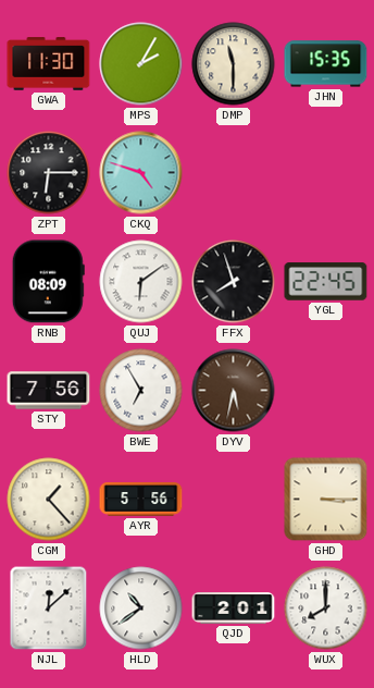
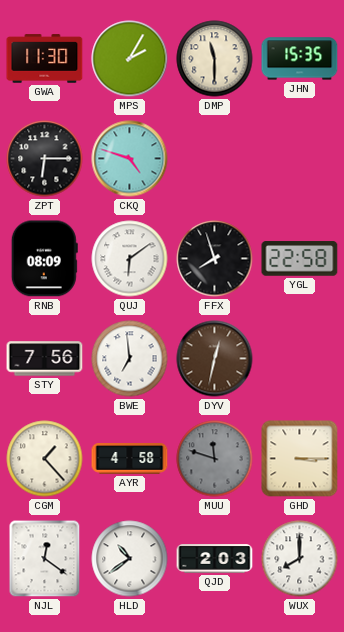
YGL: 22:45 -> 22:58 (300, 259)
BWE: 6:55 -> 6:59 (130, 359)
DYV: 5:32 -> 12:32 (215, 359)
AYR: 5:56 -> 4:58 (130, 459)
MUU: none -> 11:48 (215, 459)
NJL: 12:08 -> 12:21 (45, 559)
QJD: 2:01 -> 2:03 (215, 559)
